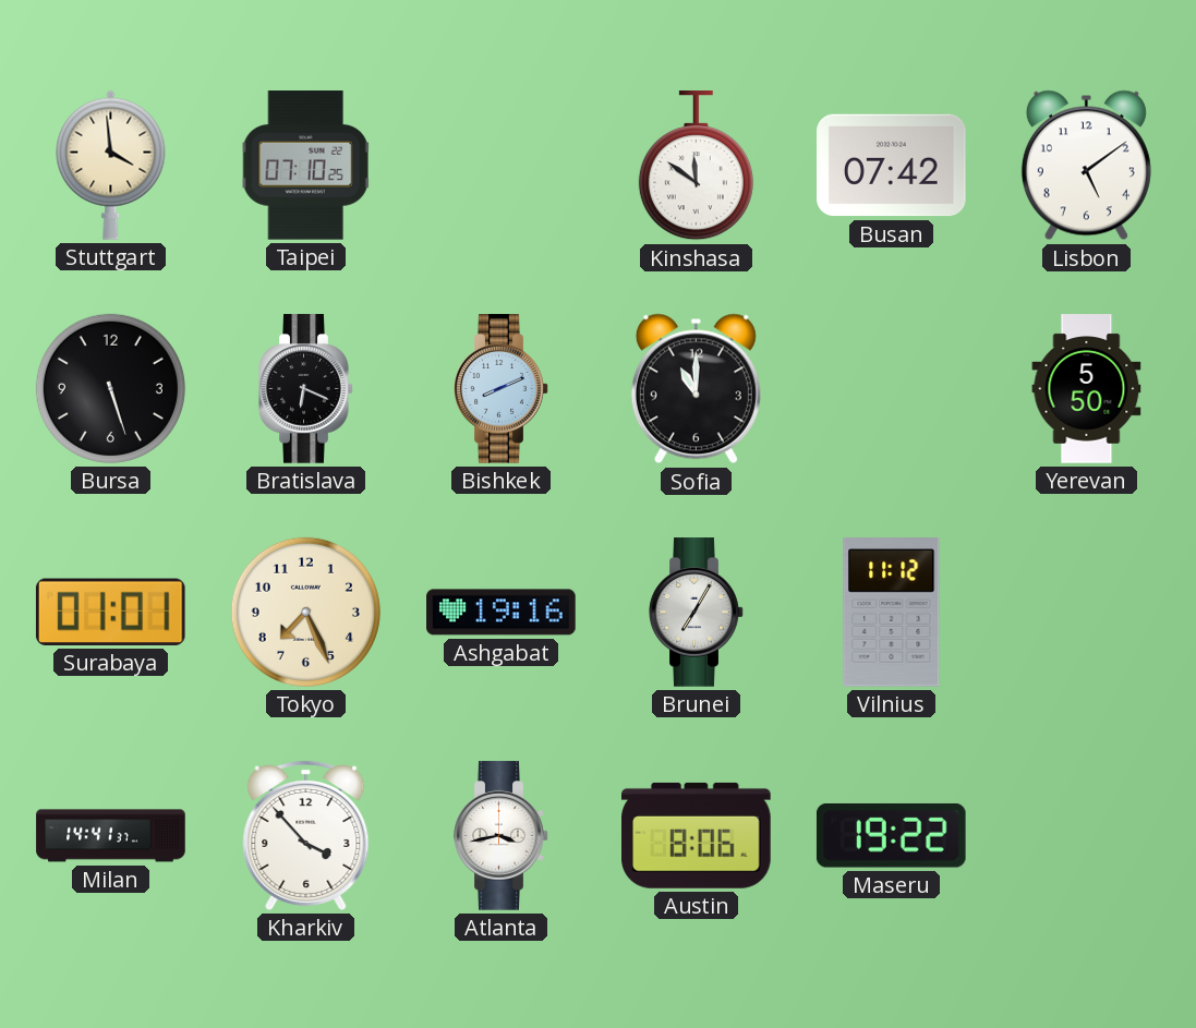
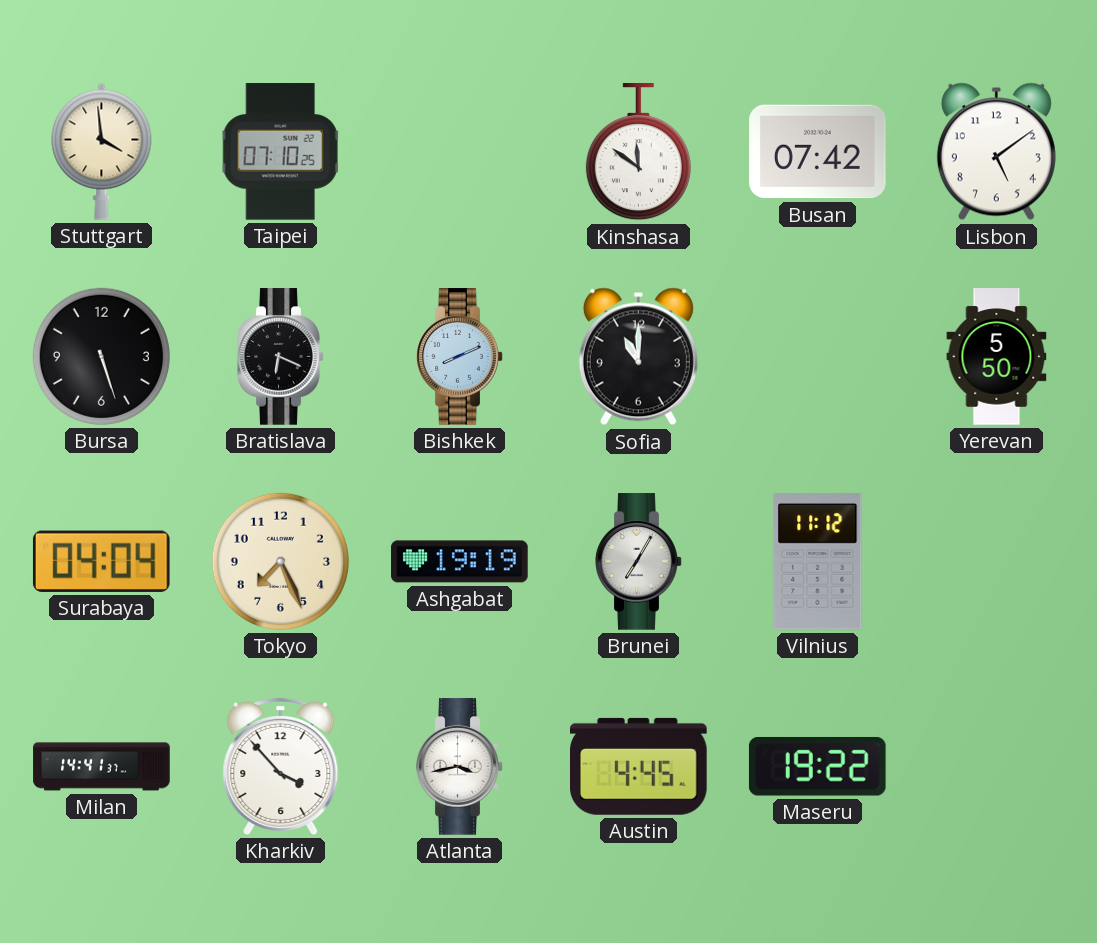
Surabaya: 01:01 -> 04:04 (101, 561)
Ashgabat: 19:16 -> 19:19 (460, 562)
Austin: 8:06 -> 4:45 (639, 766)
